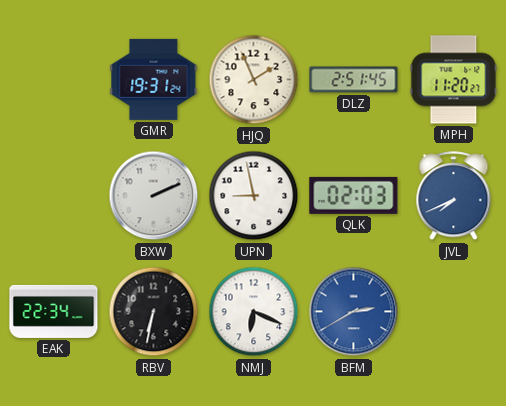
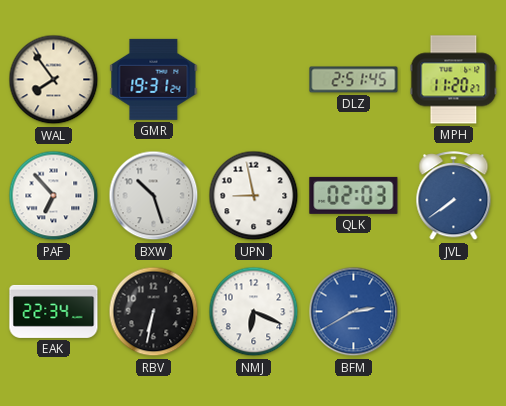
WAL: none -> 7:54 (54, 80)
HJQ: 1:56 -> none (254, 80)
PAF: none -> 6:53 (54, 196)
BXW: 2:11 -> 10:27 (154, 196)
JVL: 7:41 -> 7:39 (454, 196)
